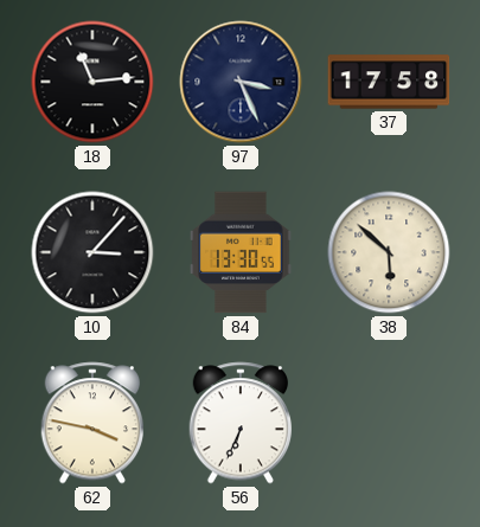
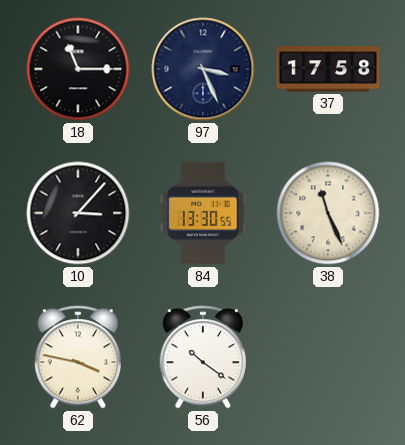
18: 11:14 -> 11:15 (78, 69)
38: 5:52 -> 11:26 (328, 213)
56: 6:34 -> 10:21 (203, 357)
